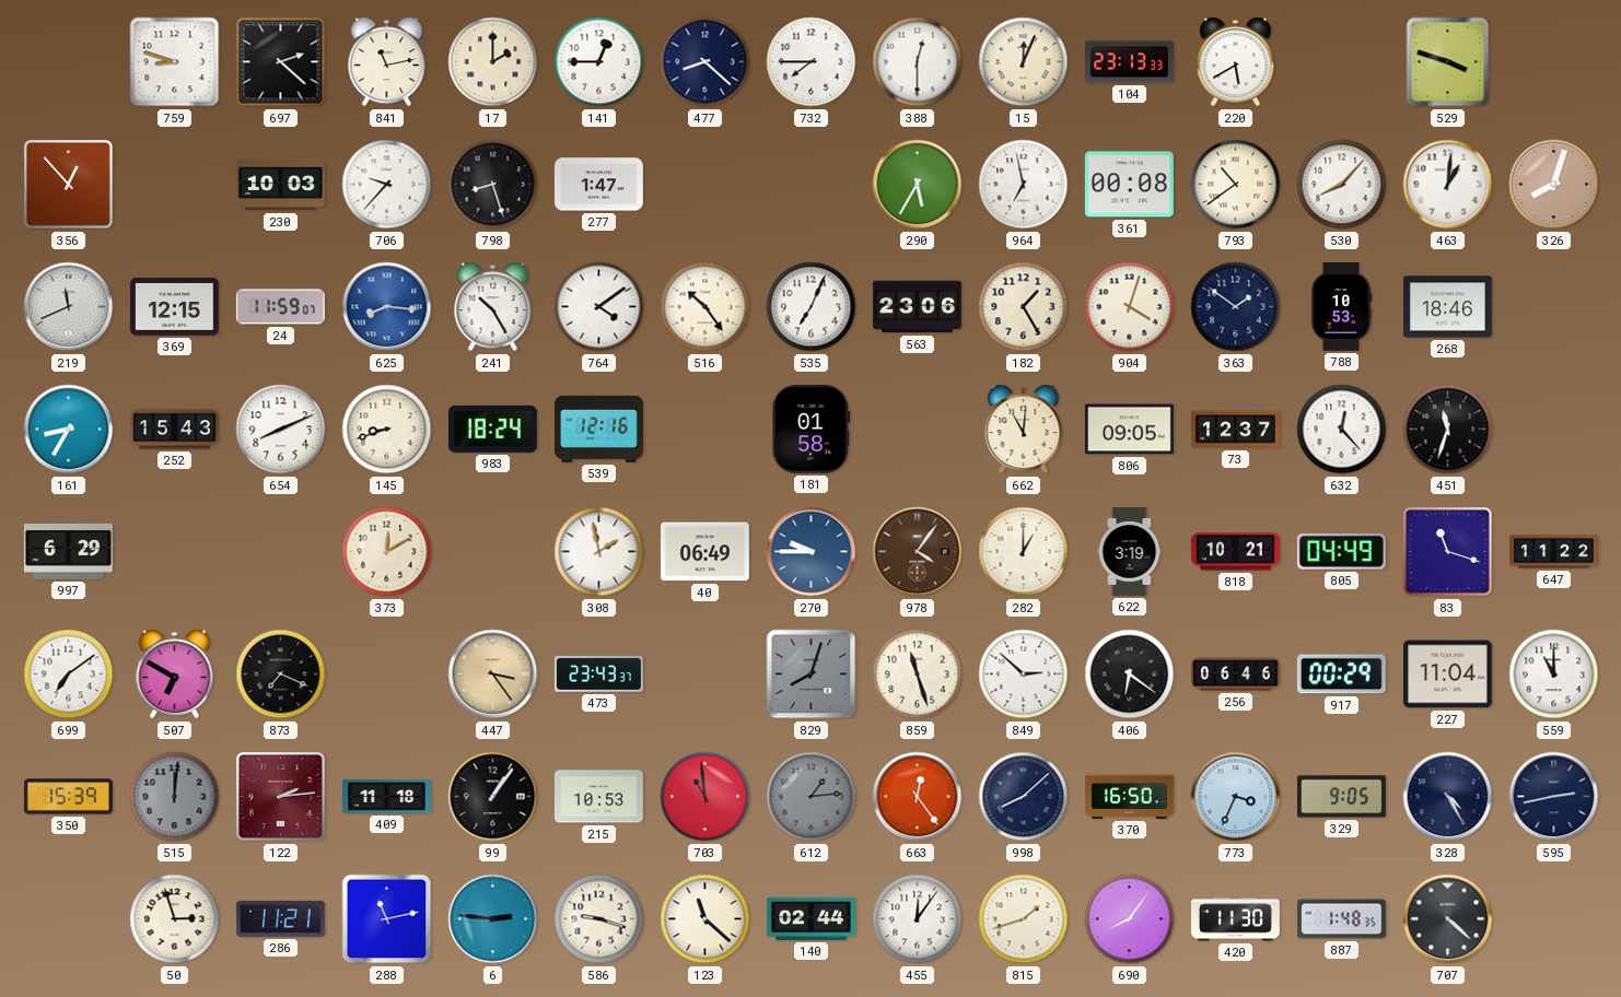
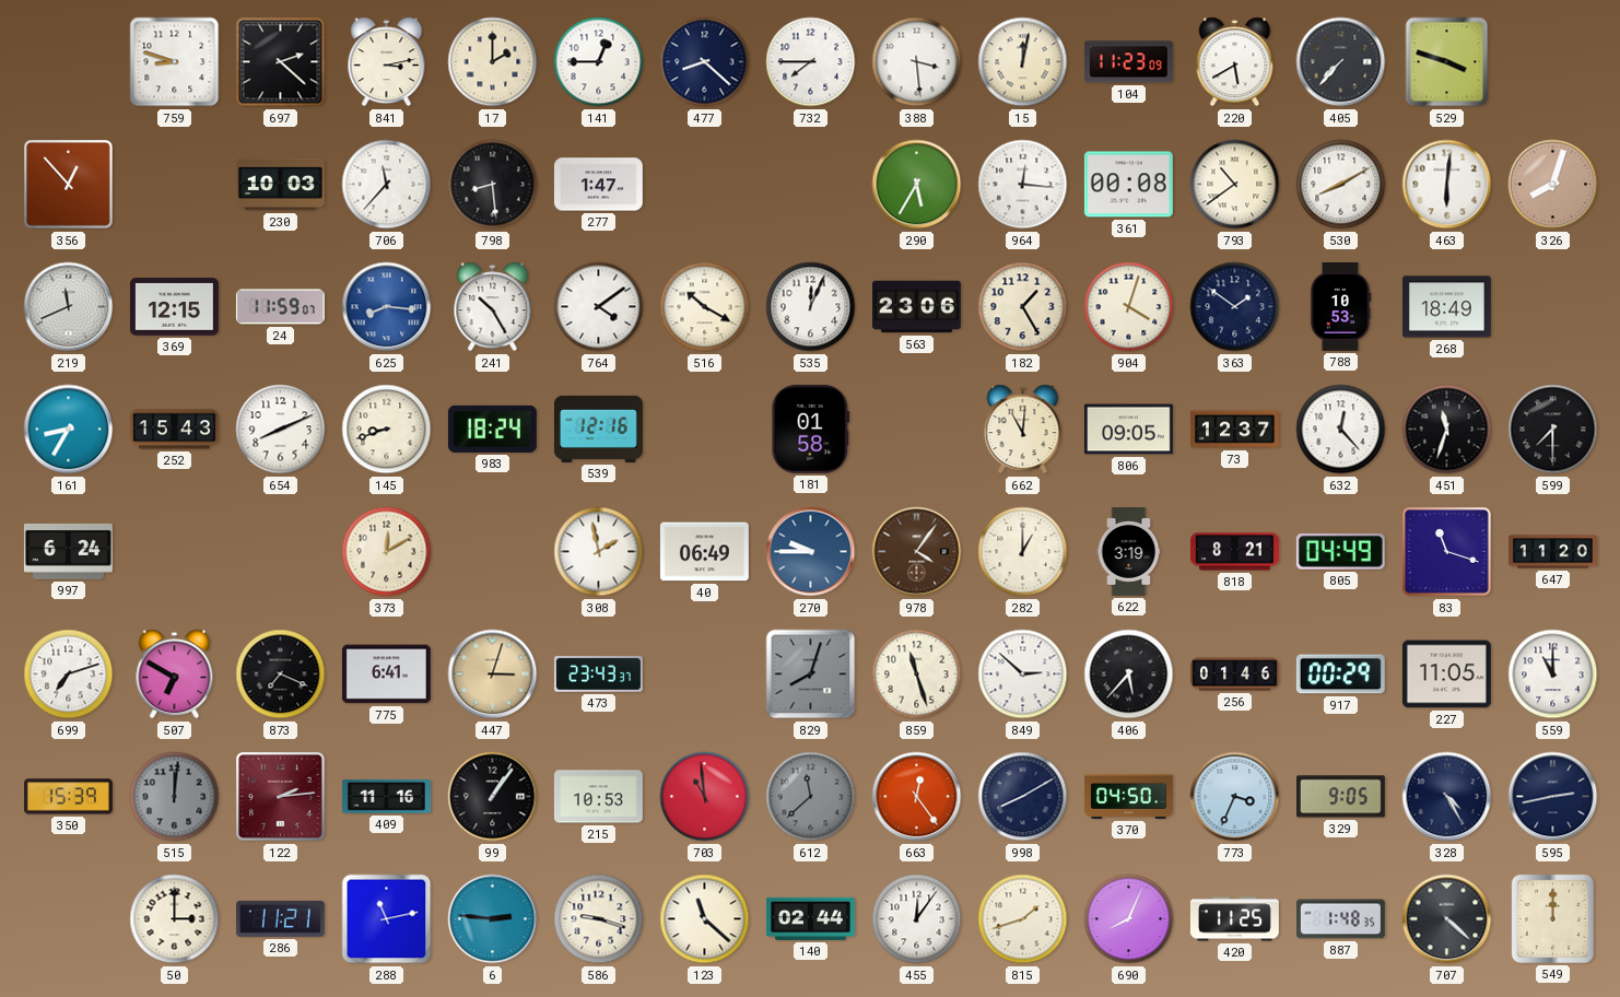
841: 11:13 -> 3:13 (387, 62)
388: 12:30 -> 3:29 (917, 62)
15: 12:04 -> 12:02 (1023, 62)
104: 23:13 -> 11:23 (1128, 62)
405: none -> 7:37 (1341, 62)
706: 9:37 -> 11:37 (387, 185)
798: 8:27 -> 8:29 (493, 185)
964: 6:58 -> 12:16 (1023, 185)
530: 8:07 -> 8:10 (1341, 185)
463: 1:01 -> 6:01 (1447, 185)
516: 10:24 -> 10:20 (705, 307)
535: 7:04 -> 12:04 (811, 307)
268: 18:46 -> 18:49 (1446, 307)
599: none -> 7:30 (1553, 430)
997: 6:29 -> 6:24 (68, 551)
818: 10:21 -> 8:21 (1235, 552)
647: 11:22 -> 11:20 (1553, 552)
699: 7:09 -> 7:12 (69, 675)
775: none -> 6:41 (386, 675)
447: 3:24 -> 3:03 (493, 675)
406: 6:21 -> 5:37 (1129, 675)
256: 06:46 -> 01:46 (1235, 675)
227: 11:04 -> 11:05 (1446, 675)
409: 11:18 -> 11:16 (386, 797)
612: 1:14 -> 11:38 (811, 797)
998: 8:08 -> 8:10 (1023, 797)
370: 16:50 -> 04:50 (1128, 796)
50: 2:57 -> 3:00 (175, 919)
690: 8:06 -> 8:04 (1129, 919)
420: 11:30 -> 11:25 (1234, 919)
549: none -> 12:00 (1552, 918)
